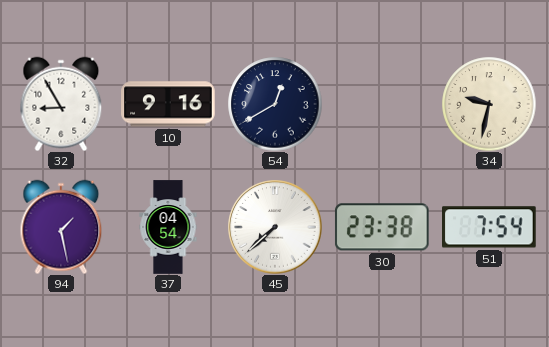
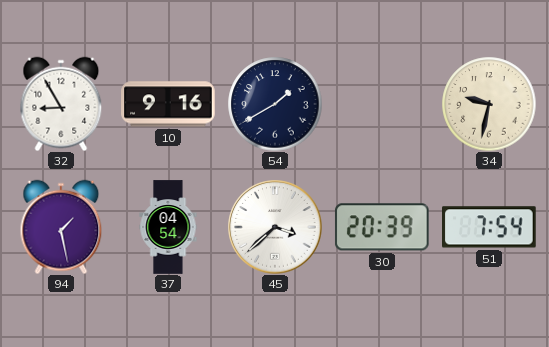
54: 12:40 -> 1:40 (275, 104)
45: 7:38 -> 3:38 (275, 227)
30: 23:38 -> 20:39 (382, 227)
